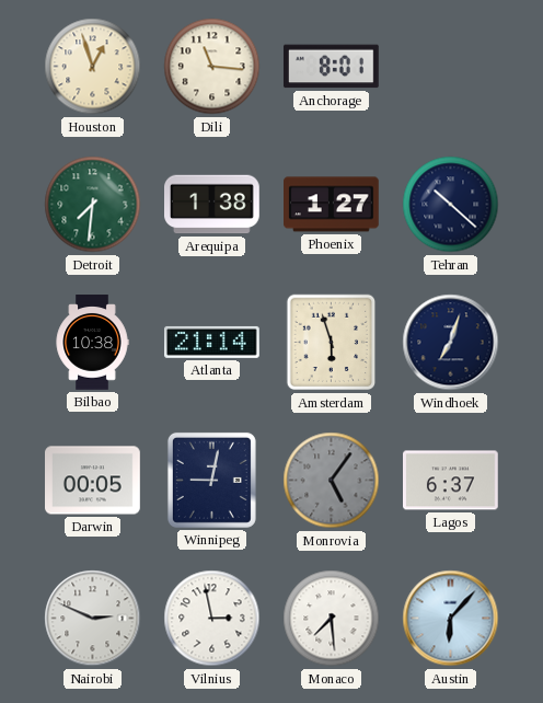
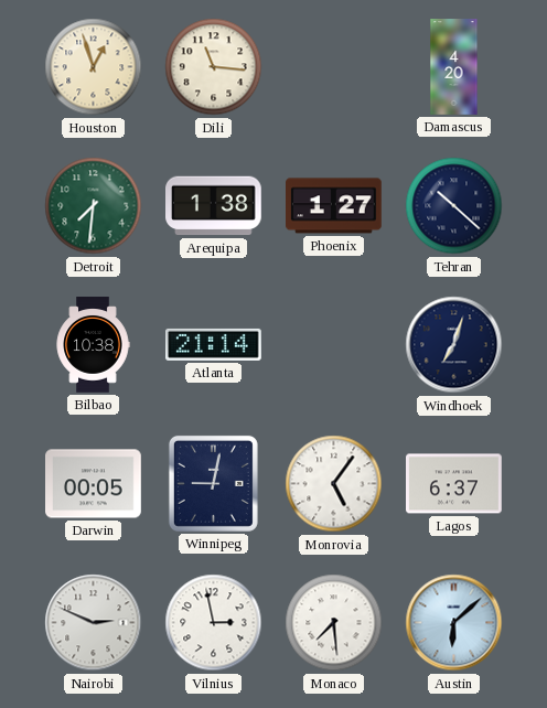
Anchorage: 8:01 -> none (331, 67)
Damascus: none -> 4:20 (454, 67)
Amsterdam: 5:57 -> none (332, 343)
Monrovia dial: grey -> white (334, 484)
Austin: 6:07 -> 6:08 (454, 623)
